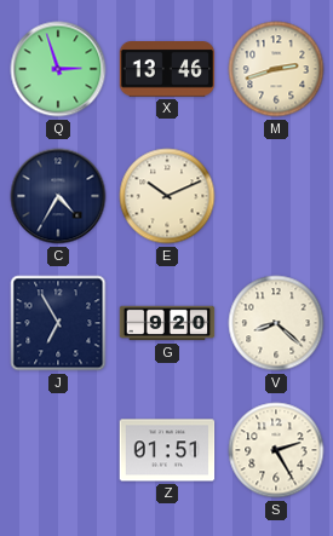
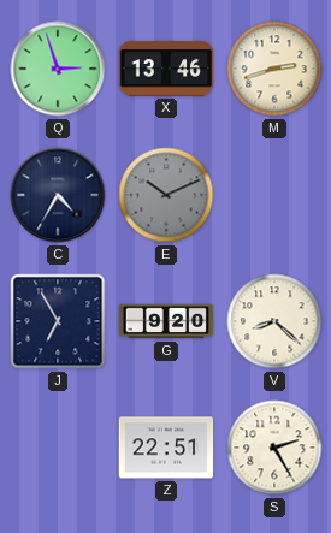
E dial: cream -> grey (166, 195)
Z: 01:51 -> 22:51 (166, 448)
